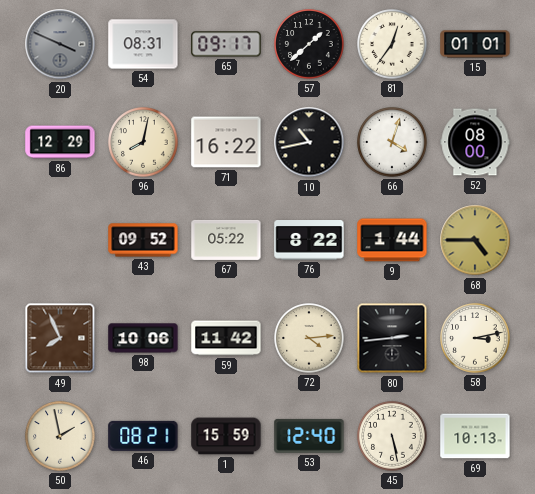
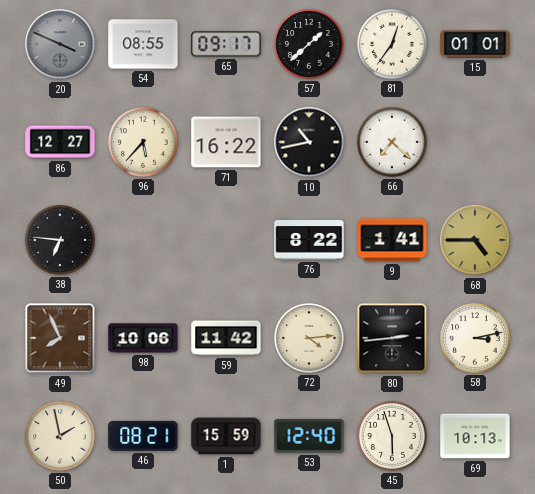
54: 08:31 -> 08:55 (143, 44)
86: 12:29 -> 12:27 (60, 142)
96: 8:02 -> 5:37 (143, 142)
66: 4:03 -> 7:22 (392, 142)
52: 08:00 -> none (475, 142)
38: none -> 6:46 (60, 240)
43: 09:52 -> none (143, 240)
67: 05:22 -> none (226, 240)
9: 1:44 -> 1:41 (392, 240)
45: 5:28 -> 5:57 (392, 436)
